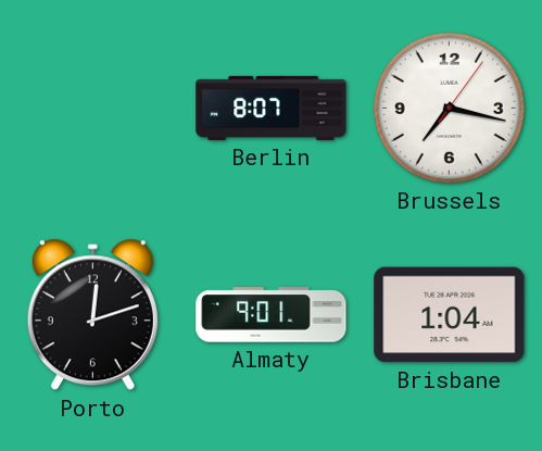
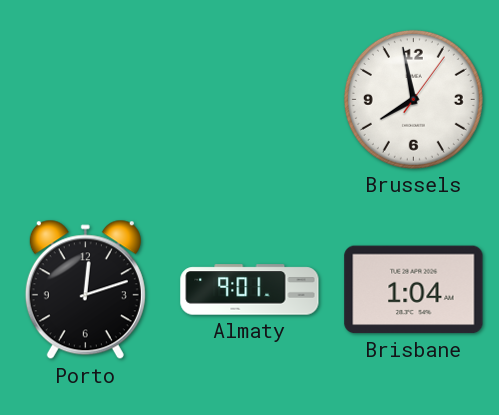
Berlin: 8:07 -> none (272, 108)
Brussels: 7:17 -> 7:58 (413, 99)
